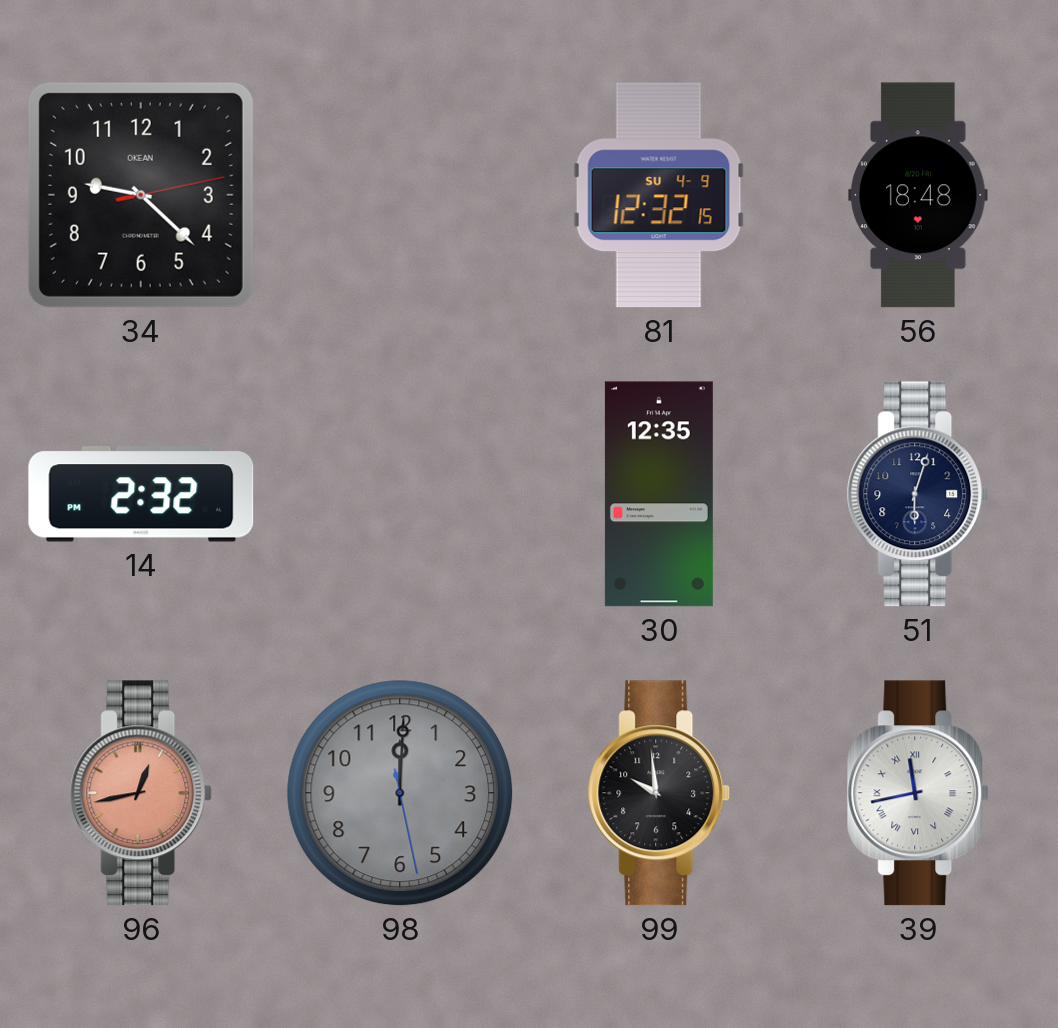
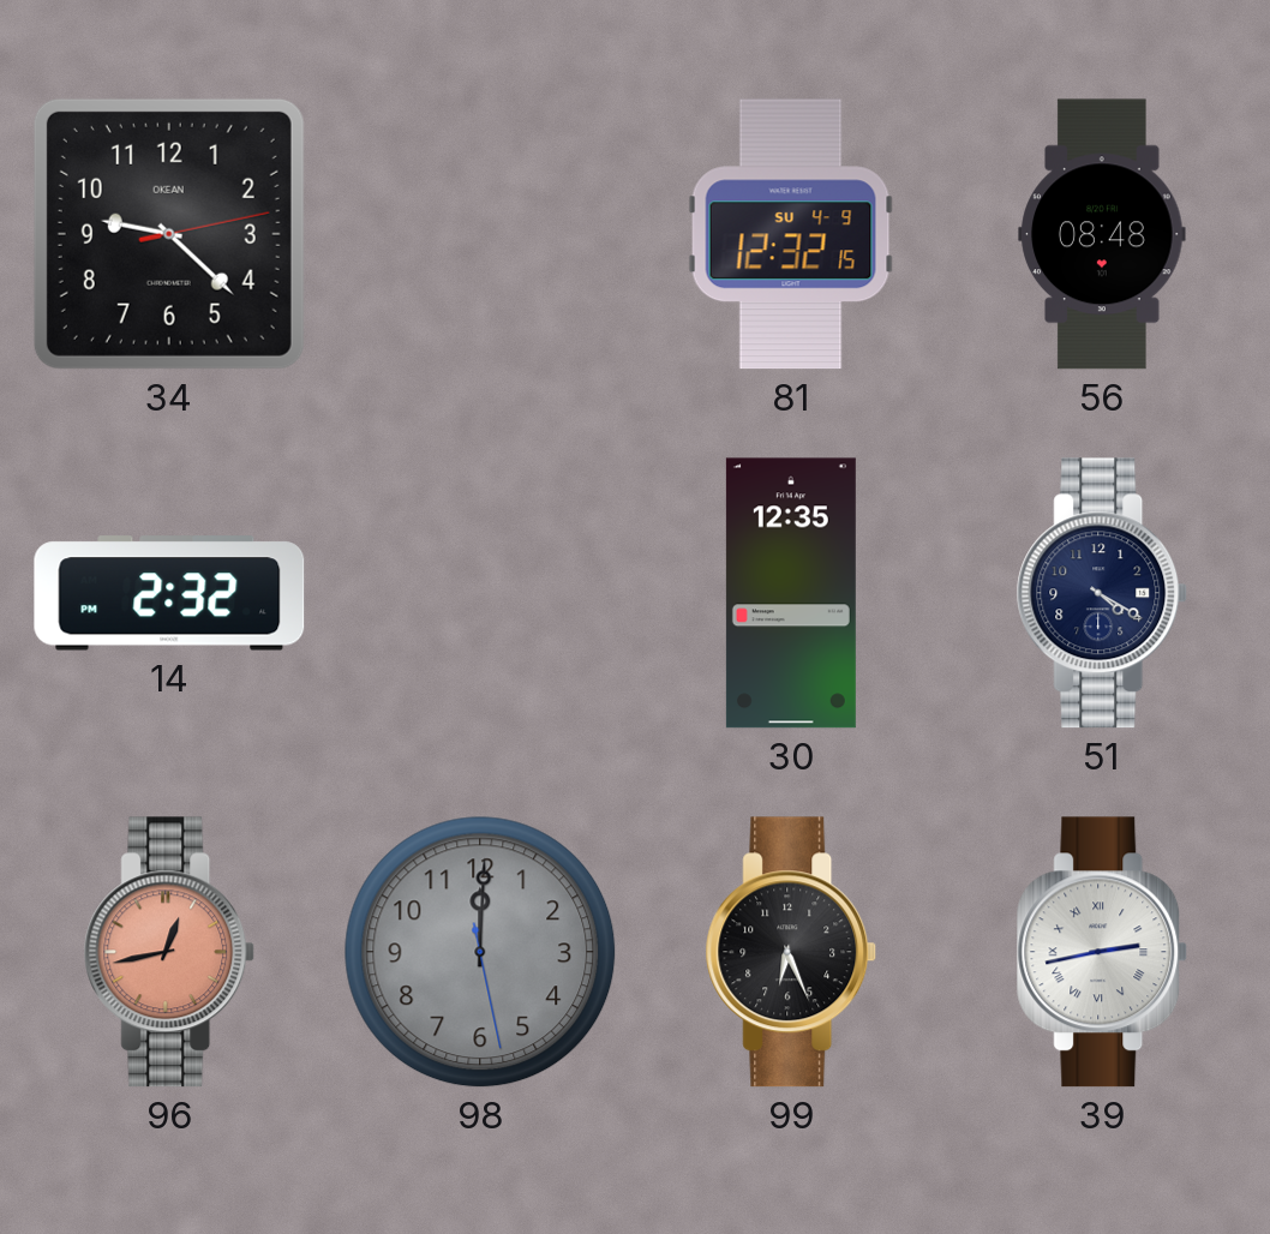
56: 18:48 -> 08:48 (1102, 234)
51: 6:03 -> 4:20 (1102, 593)
99: 9:59 -> 6:26 (791, 952)
39: 11:43 -> 2:43 (1102, 952)
